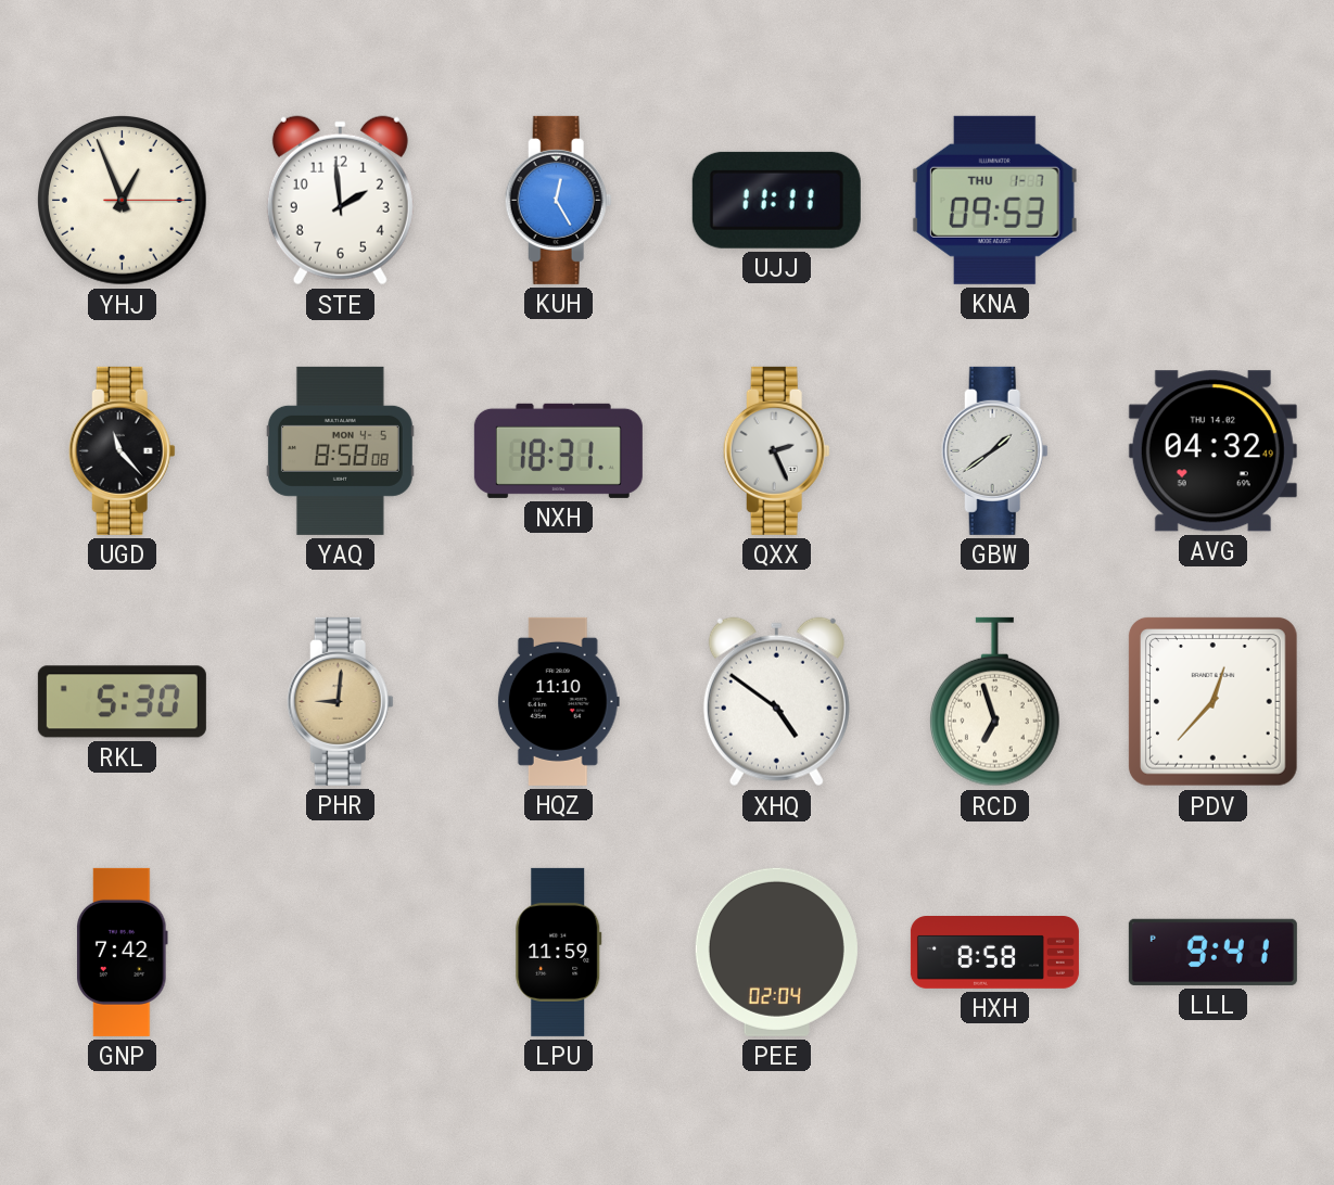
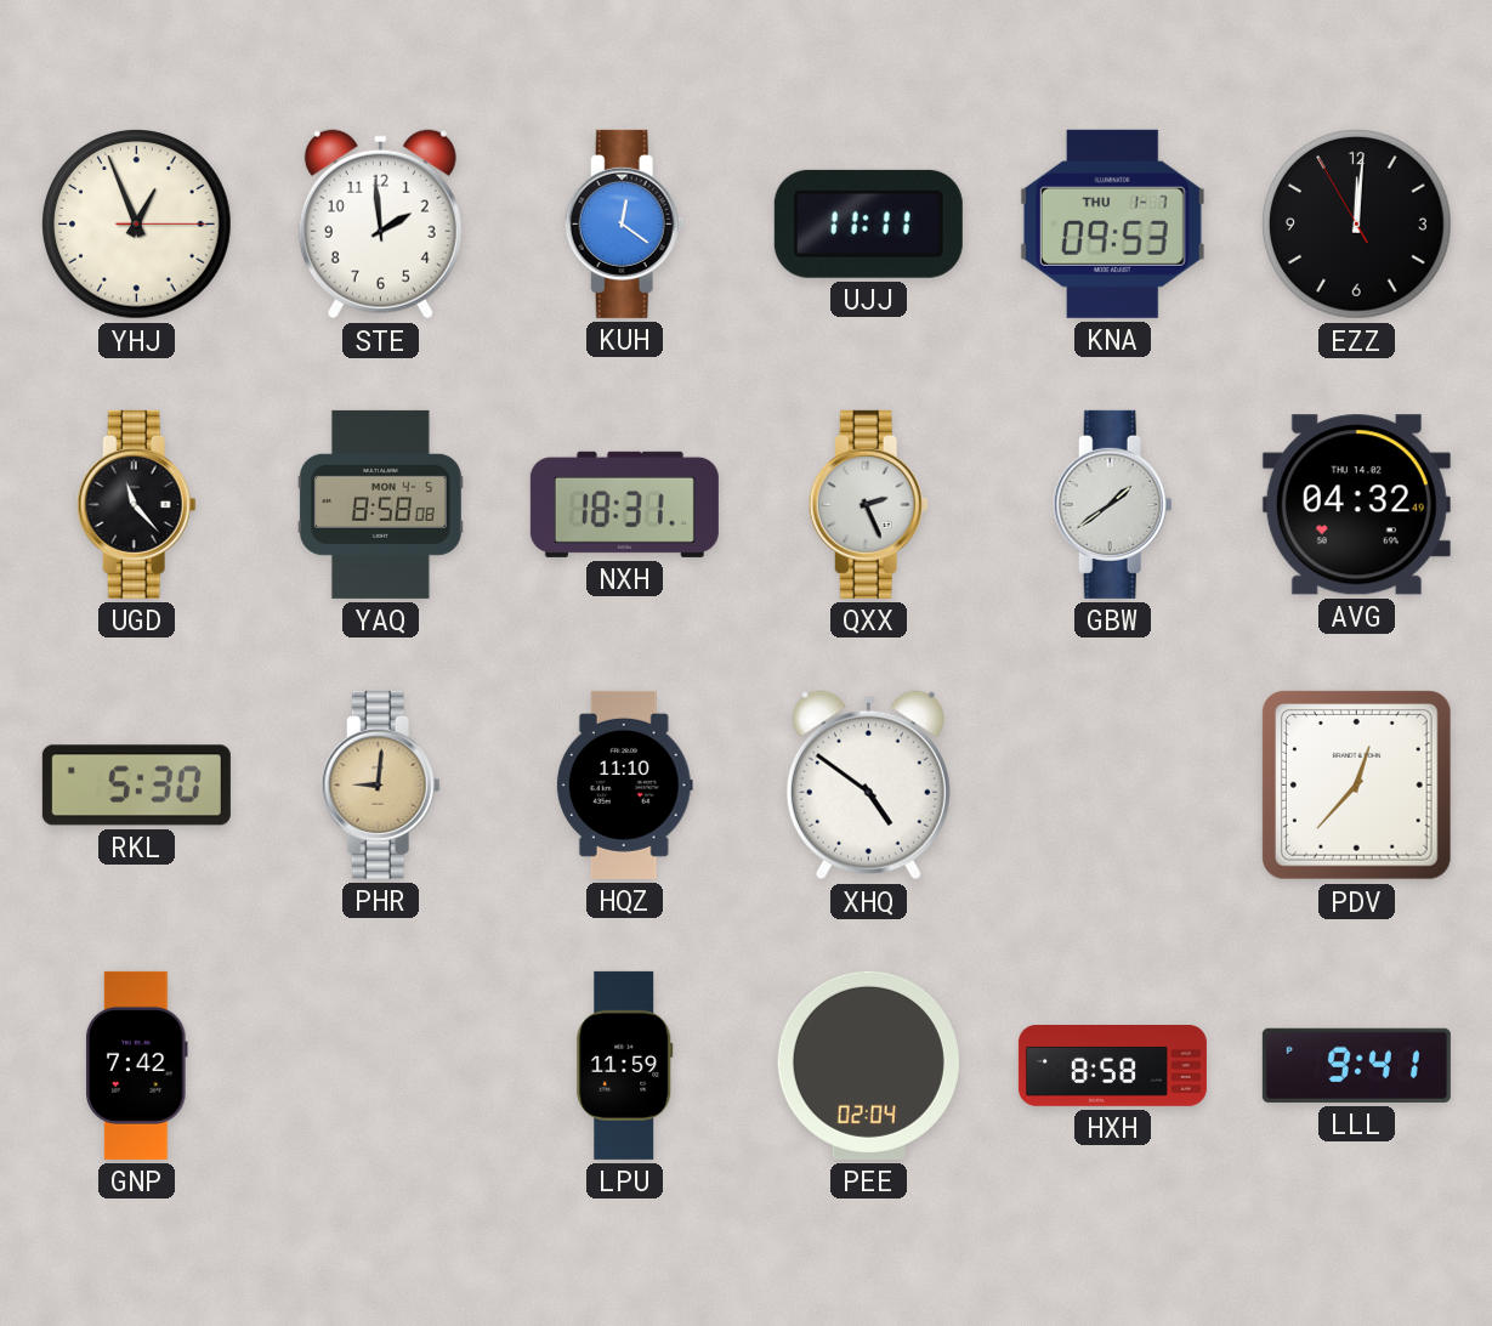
KUH: 12:25 -> 12:21 (624, 223)
EZZ: none -> 12:00 (1357, 225)
RCD: 6:57 -> none (994, 702)
